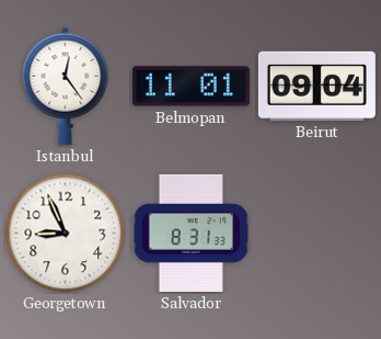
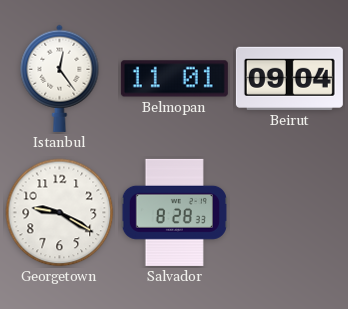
Georgetown: 8:56 -> 9:20 (60, 213)
Salvador: 8:31 -> 8:28 (174, 212)
